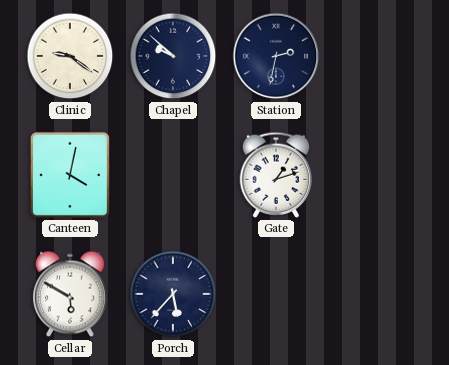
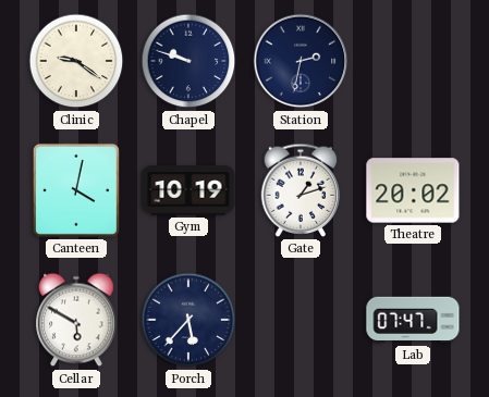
Chapel: 9:52 -> 9:48 (188, 61)
Gym: none -> 10:19 (188, 190)
Theatre: none -> 20:02 (413, 190)
Lab: none -> 07:47 (413, 320)
